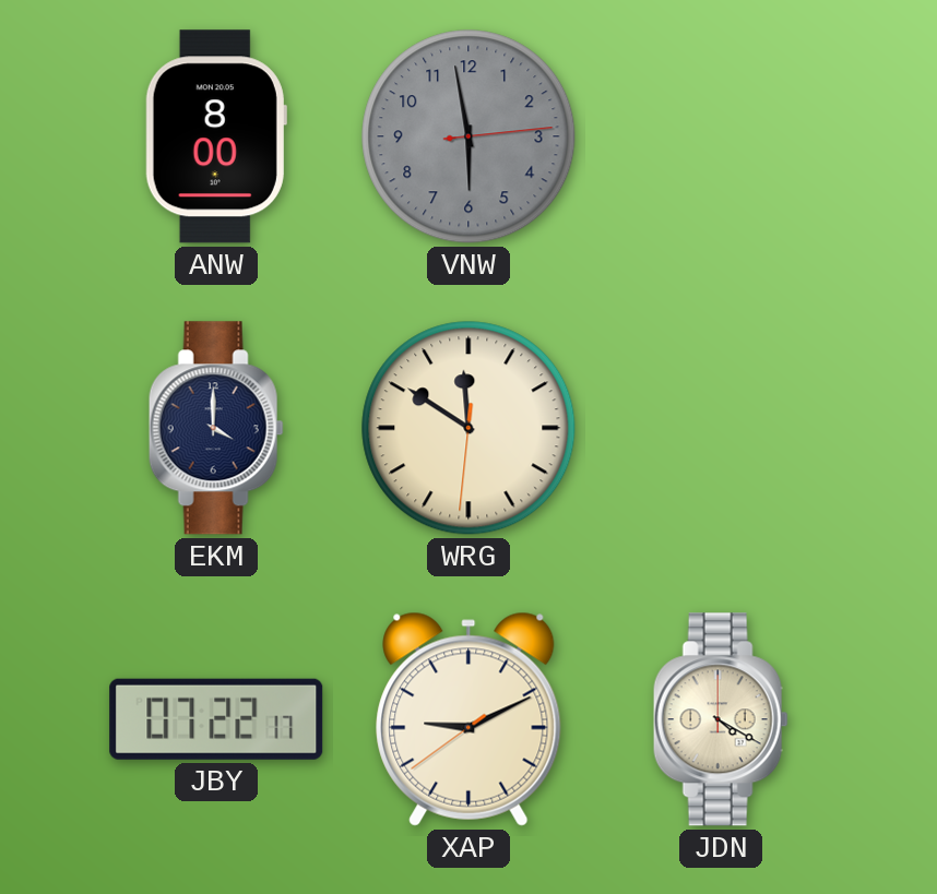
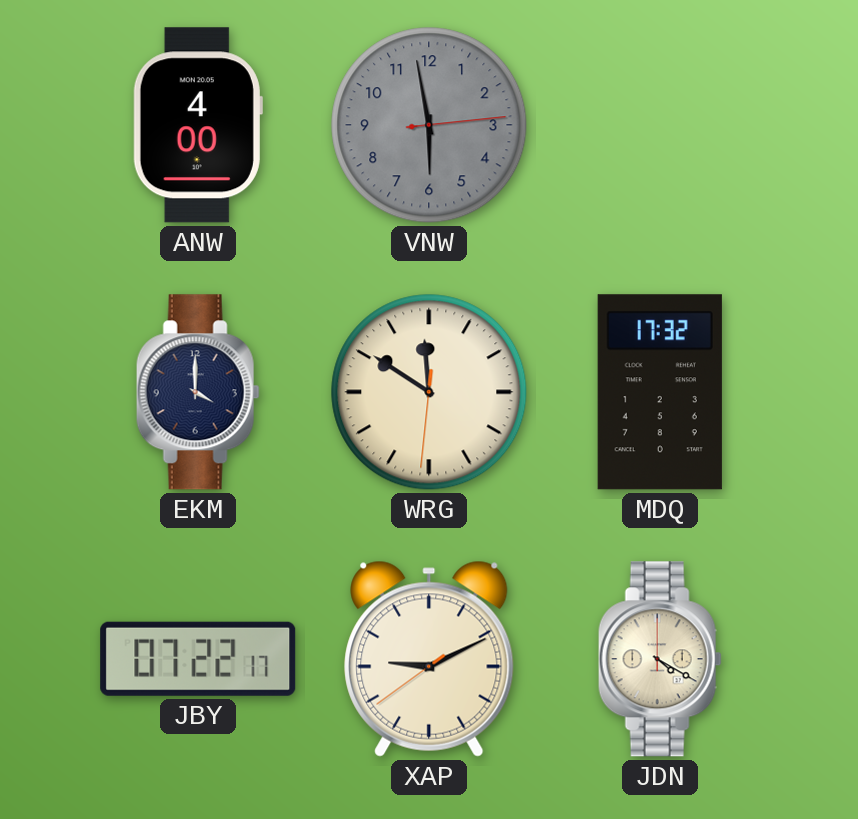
ANW: 8:00 -> 4:00 (198, 125)
MDQ: none -> 17:32 (660, 392)
